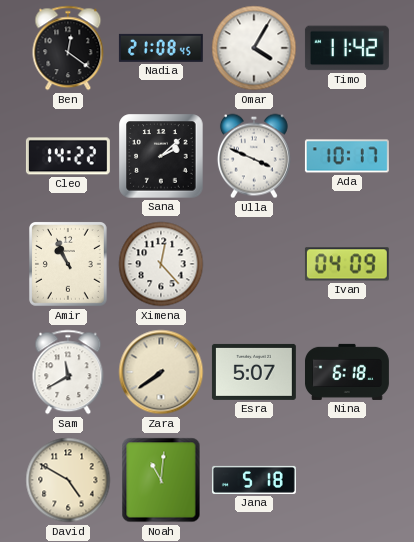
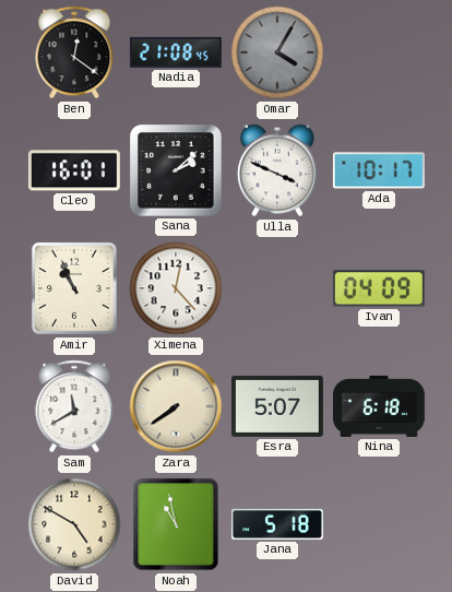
Omar dial: white -> grey (277, 52)
Timo: 11:42 -> none (347, 48)
Cleo: 14:22 -> 16:01 (74, 170)
Noah: 11:01 -> 10:58 (176, 524)
